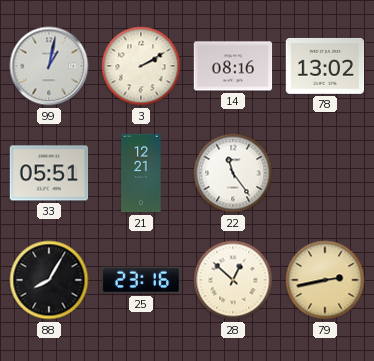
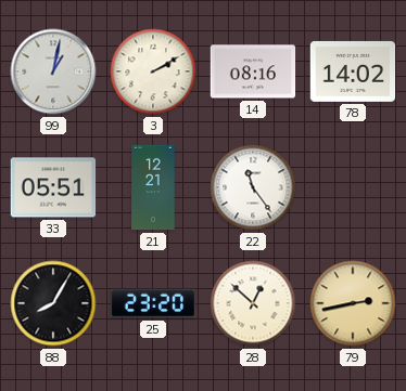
78: 13:02 -> 14:02 (353, 71)
25: 23:16 -> 23:20 (152, 303)
